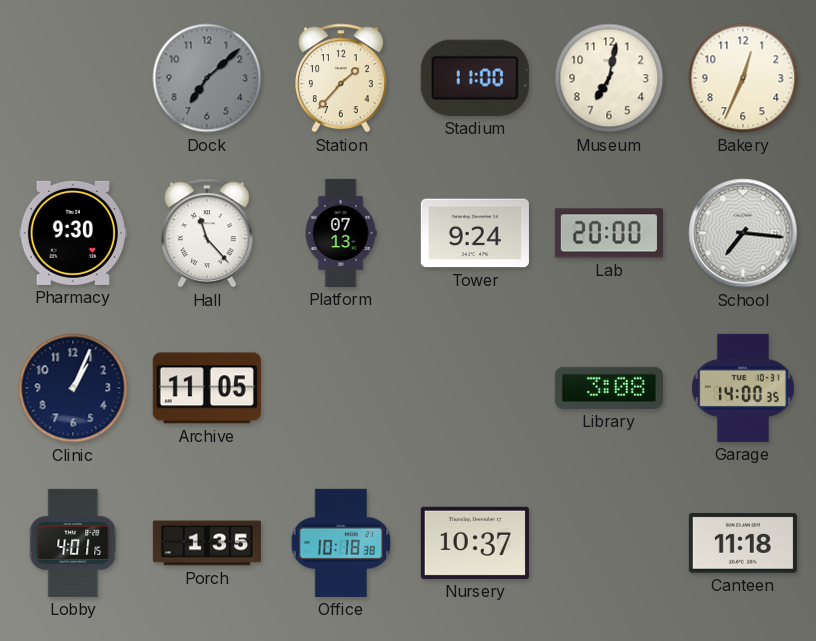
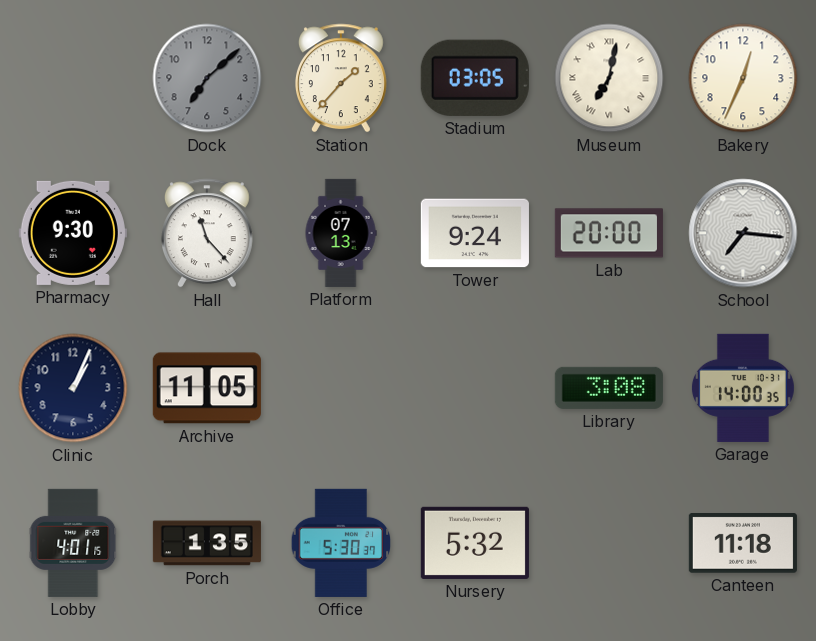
Stadium: 11:00 -> 03:05 (475, 78)
Museum numerals: Arabic -> Roman (609, 78)
Office: 10:18 -> 5:30 (341, 543)
Nursery: 10:37 -> 5:32 (475, 543)
